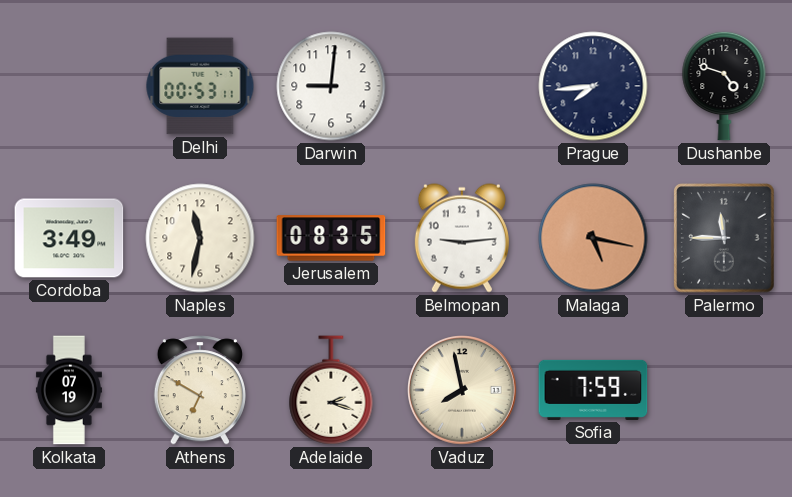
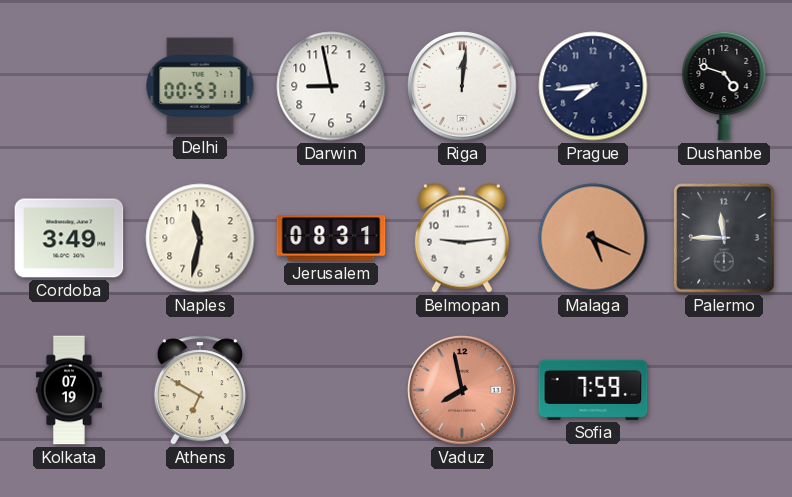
Darwin: 9:01 -> 8:58 (331, 86)
Riga: none -> 12:01 (462, 86)
Jerusalem: 08:35 -> 08:31 (331, 238)
Malaga: 5:17 -> 5:19 (593, 238)
Adelaide: 2:18 -> none (331, 390)
Vaduz dial: cream -> salmon (462, 390)
